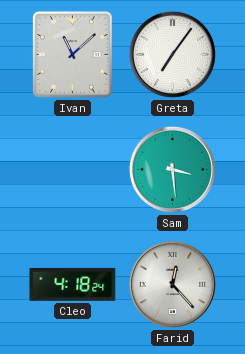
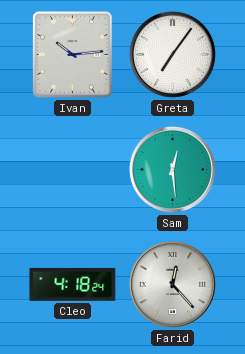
Ivan: 11:08 -> 10:14 (72, 55)
Sam: 3:29 -> 12:29 (172, 169)
